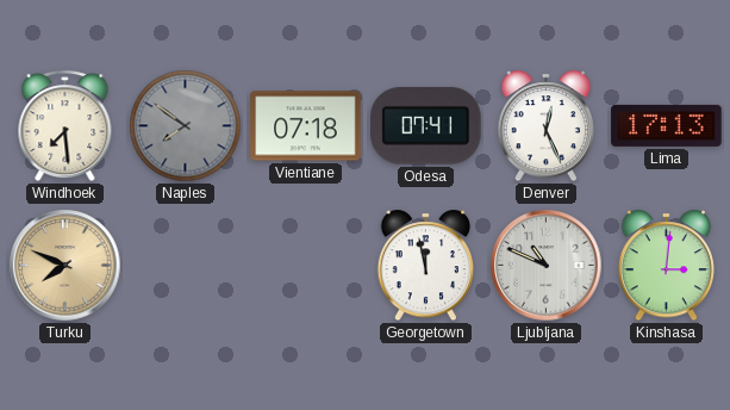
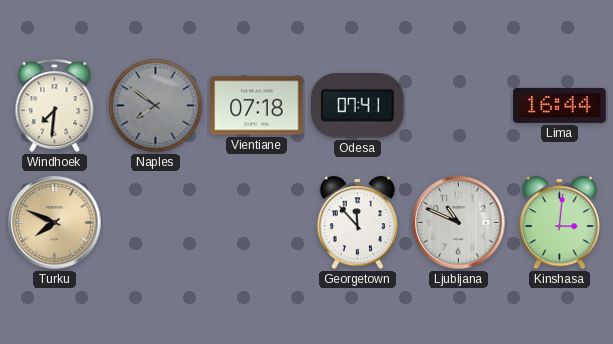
Windhoek: 7:29 -> 7:31 (55, 106)
Denver: 12:26 -> none (545, 126)
Lima: 17:13 -> 16:44 (560, 105)
Georgetown: 11:58 -> 11:53 (357, 223)
